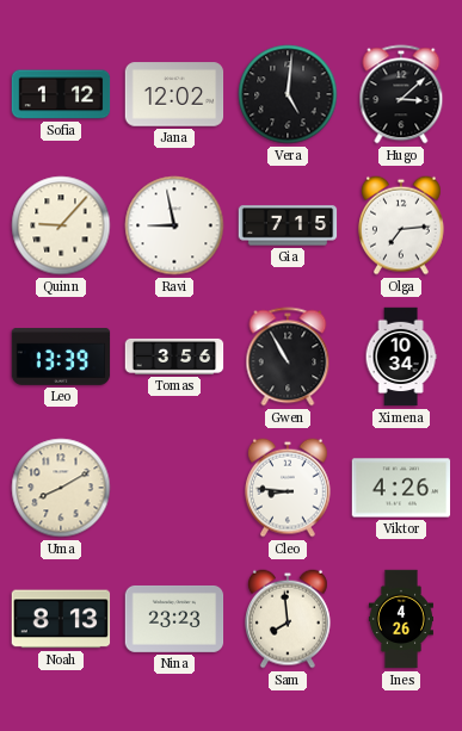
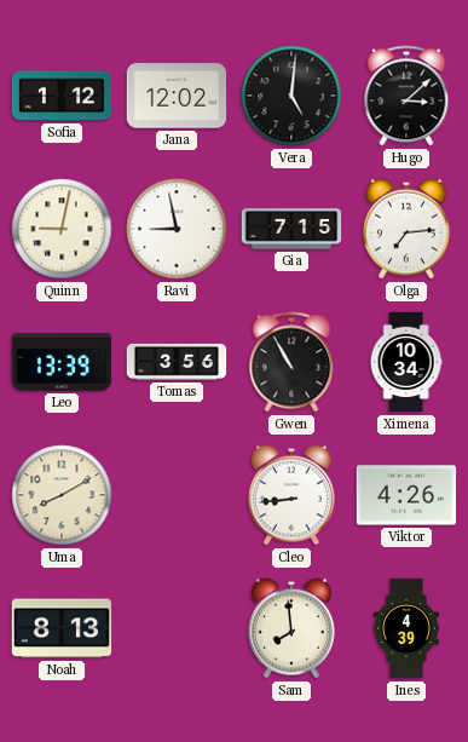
Quinn: 9:07 -> 9:02 (62, 229)
Cleo: 8:46 -> 8:44 (293, 495)
Nina: 23:23 -> none (174, 619)
Ines: 4:26 -> 4:39 (406, 628)
